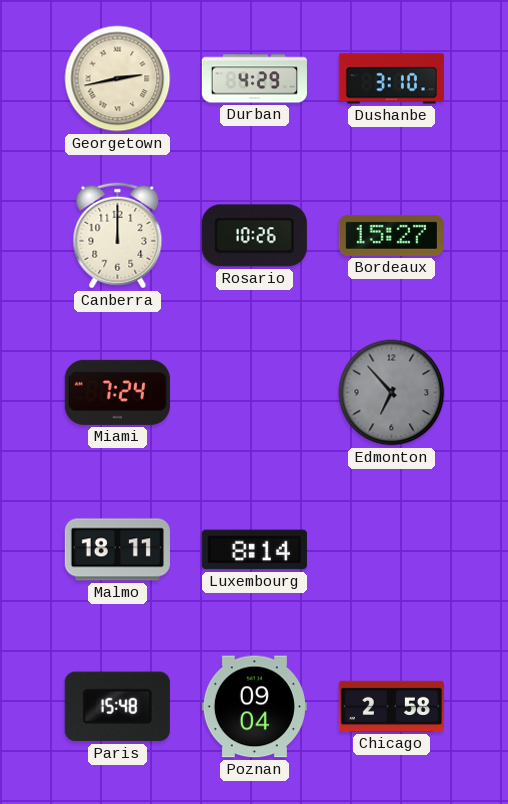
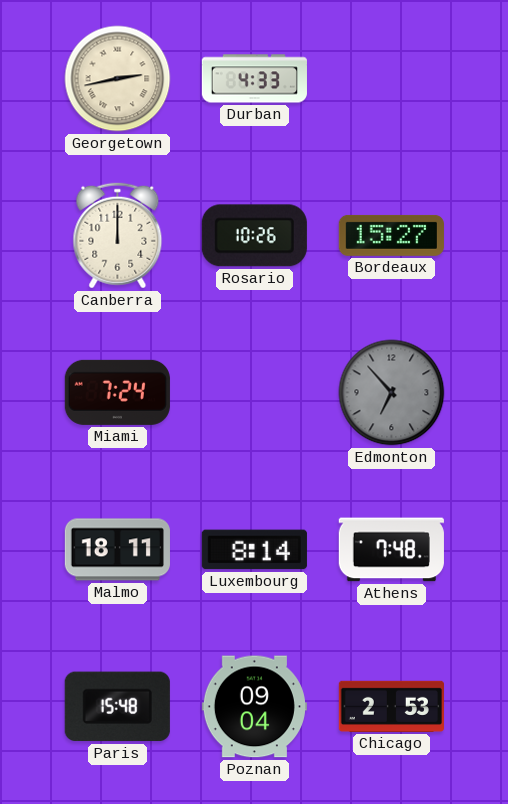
Durban: 4:29 -> 4:33 (254, 79)
Dushanbe: 3:10 -> none (391, 79)
Athens: none -> 7:48 (391, 550)
Chicago: 2:58 -> 2:53 (391, 706)
